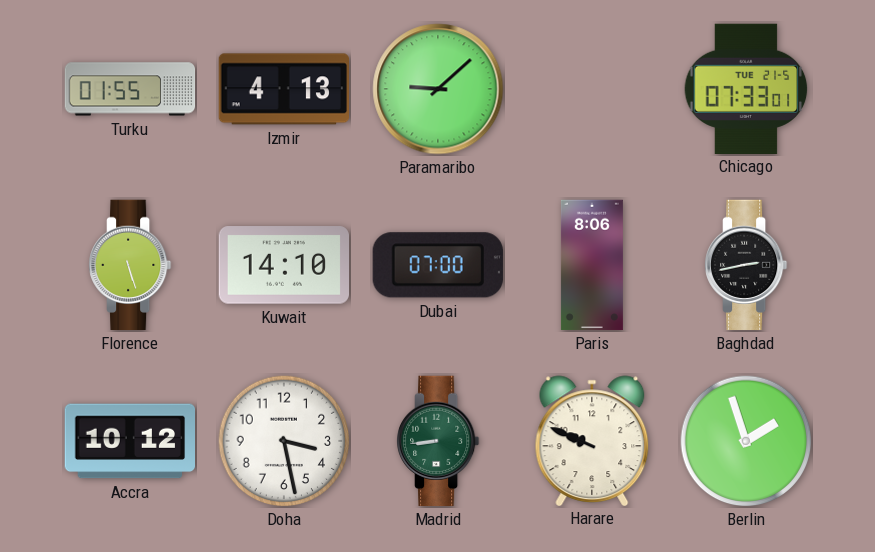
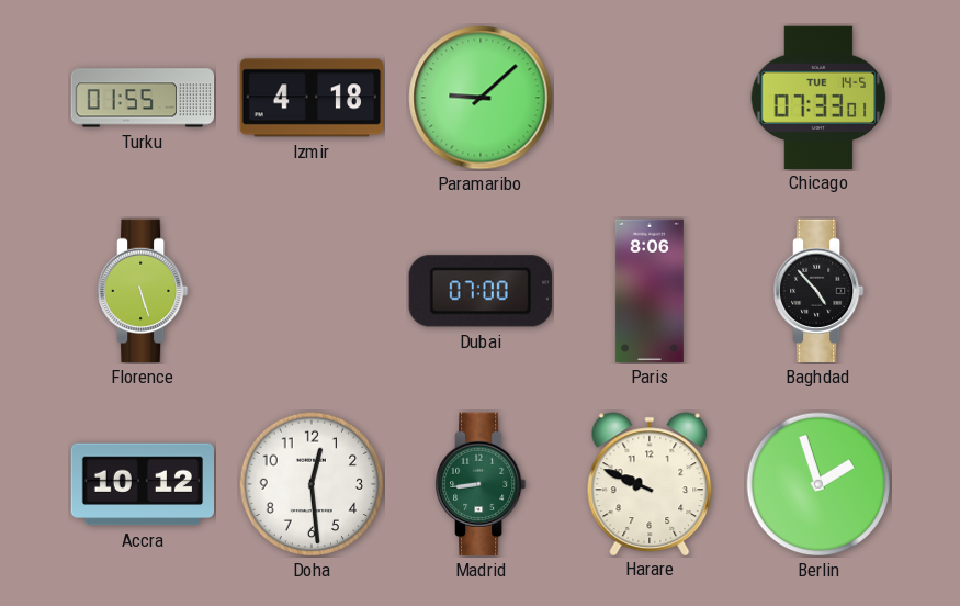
Izmir: 4:13 -> 4:18 (310, 98)
Chicago date: TUE 21-5 -> TUE 14-5 (818, 97)
Kuwait: 14:10 -> none (283, 265)
Baghdad: 2:43 -> 4:53 (820, 291)
Doha: 3:28 -> 12:29 (312, 484)
